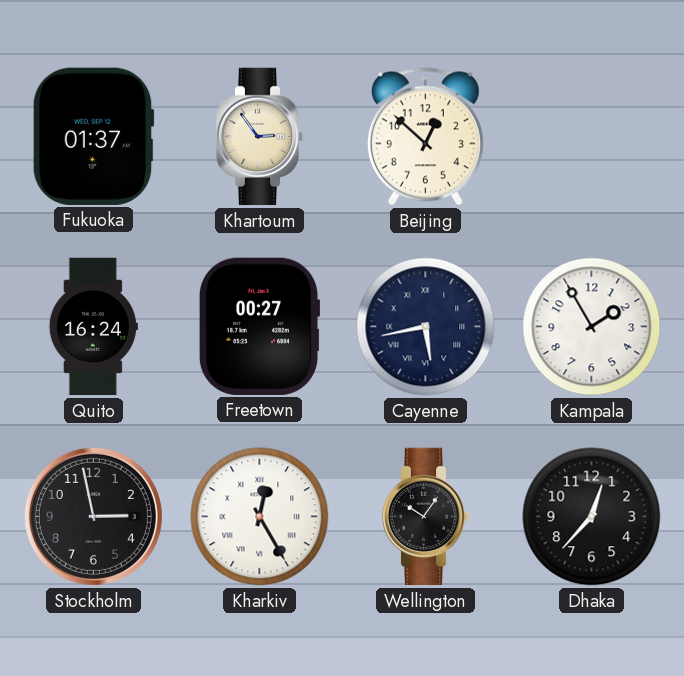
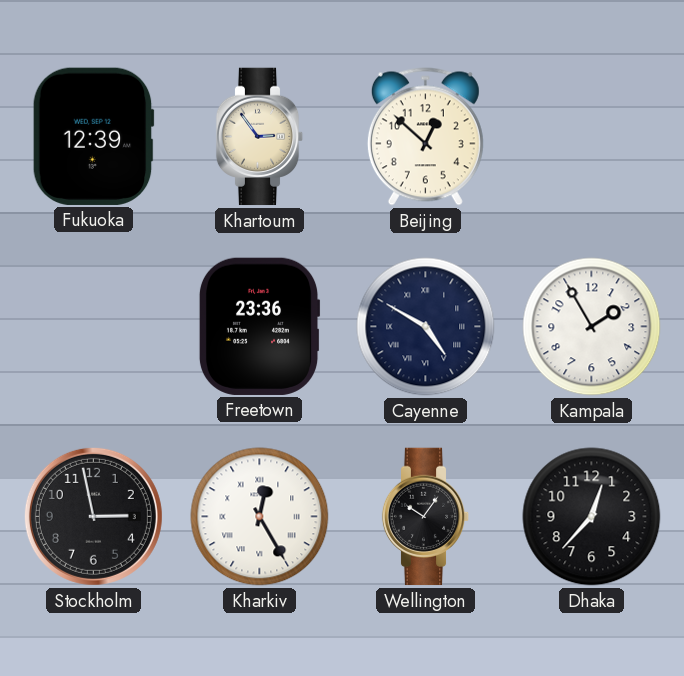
Fukuoka: 01:37 -> 12:39 (93, 136)
Quito: 16:24 -> none (93, 327)
Freetown: 00:27 -> 23:36 (259, 326)
Cayenne: 5:43 -> 4:50 (426, 327)
